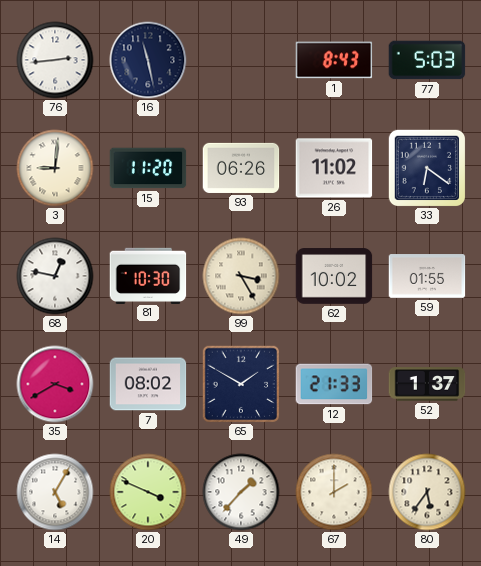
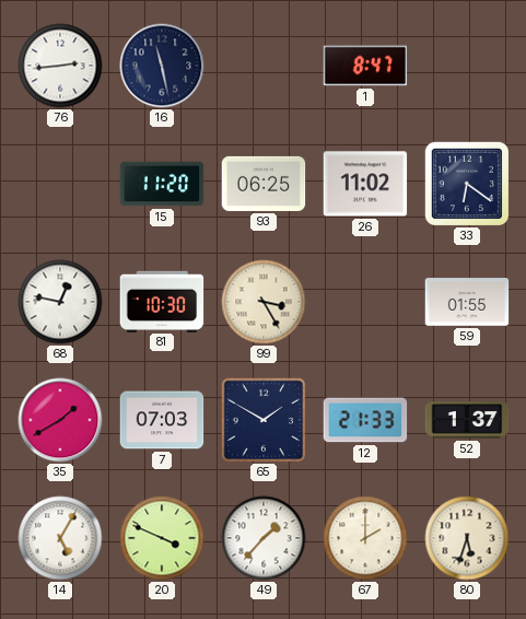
1: 8:43 -> 8:47 (365, 66)
77: 5:03 -> none (427, 60)
3: 9:01 -> none (55, 168)
93: 06:26 -> 06:25 (264, 184)
62: 10:02 -> none (334, 276)
35: 3:40 -> 1:40 (60, 420)
7: 08:02 -> 07:03 (162, 420)
80: 5:36 -> 5:33 (467, 538)
